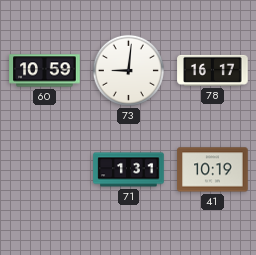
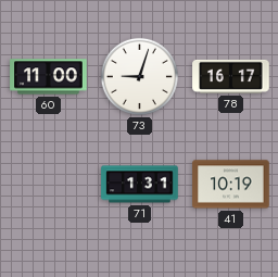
60: 10:59 -> 11:00 (49, 77)
73: 9:01 -> 9:03 (139, 76)
